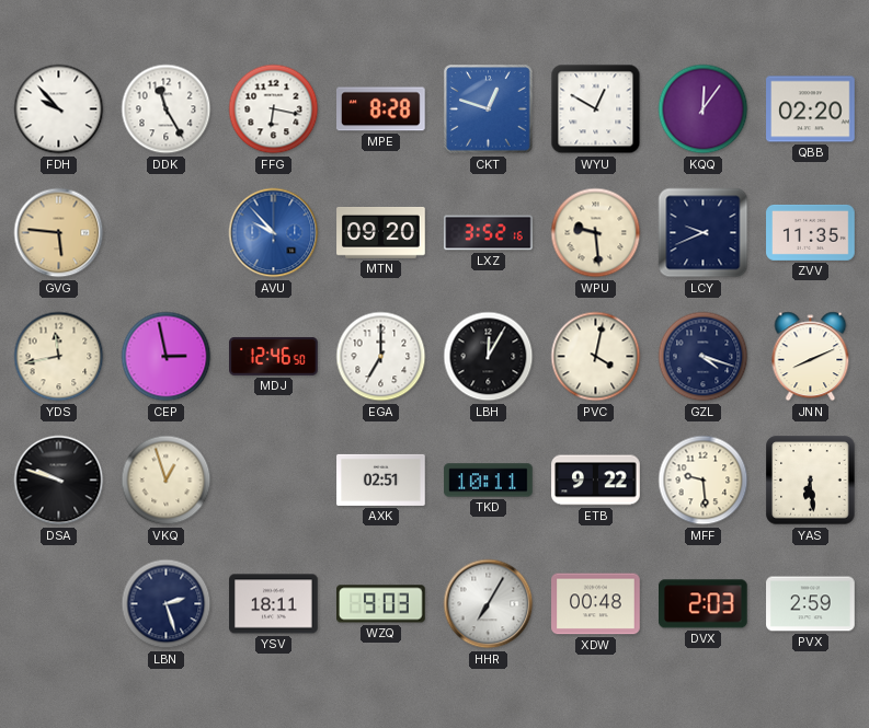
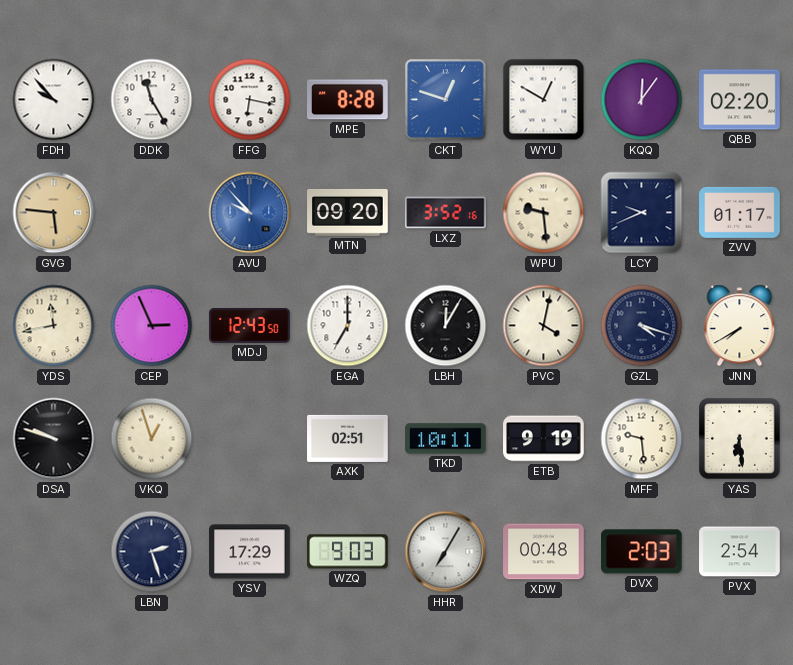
ZVV: 11:35 -> 01:17 (740, 212)
CEP: 2:58 -> 2:56 (152, 326)
MDJ: 12:46 -> 12:43 (250, 325)
JNN: 8:11 -> 7:40 (740, 326)
ETB: 9:22 -> 9:19 (544, 439)
YSV: 18:11 -> 17:29 (250, 552)
PVX: 2:59 -> 2:54 (740, 552)
